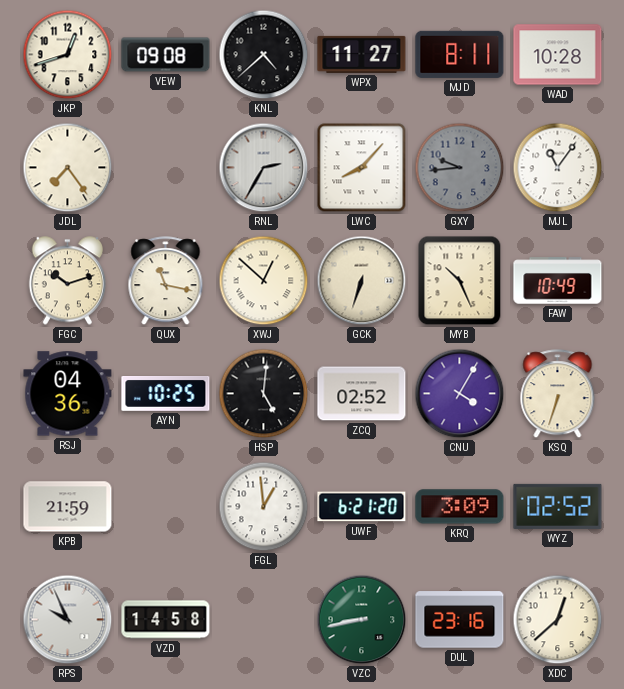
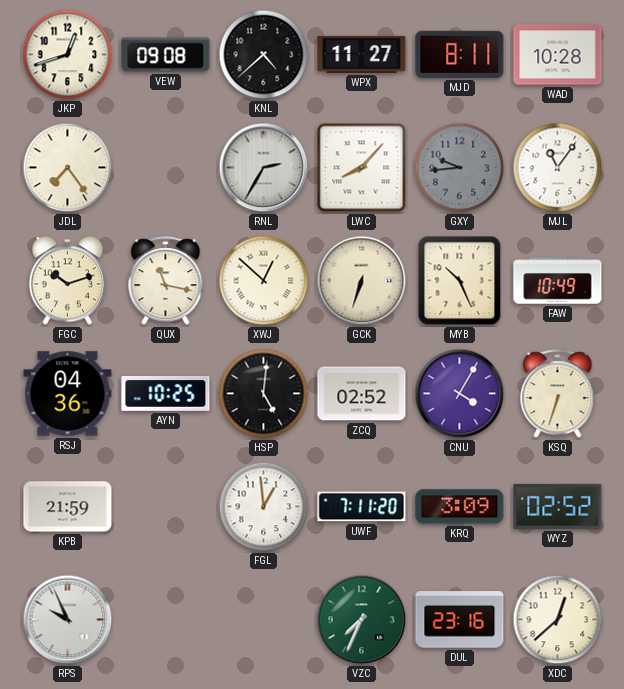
UWF: 6:21 -> 7:11 (362, 507)
VZD: 14:58 -> none (166, 620)
VZC: 8:43 -> 7:34 (362, 620)
